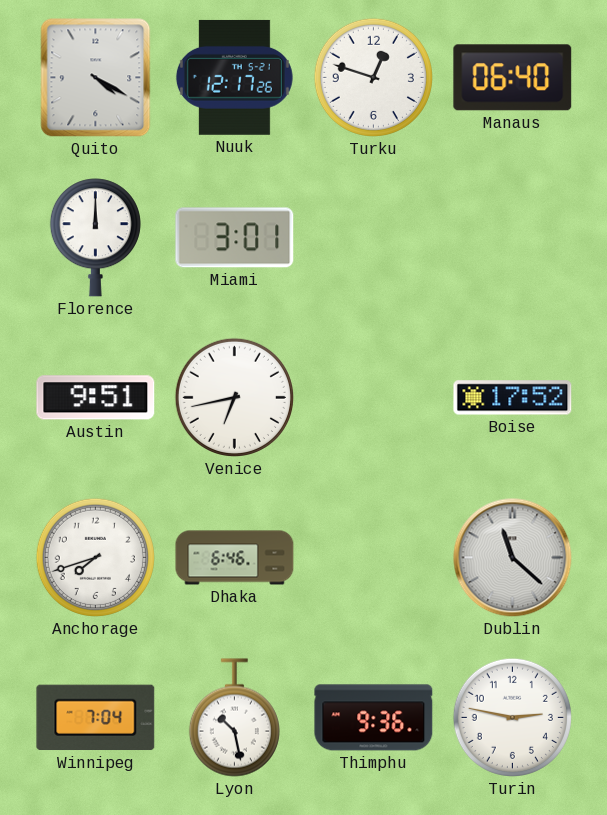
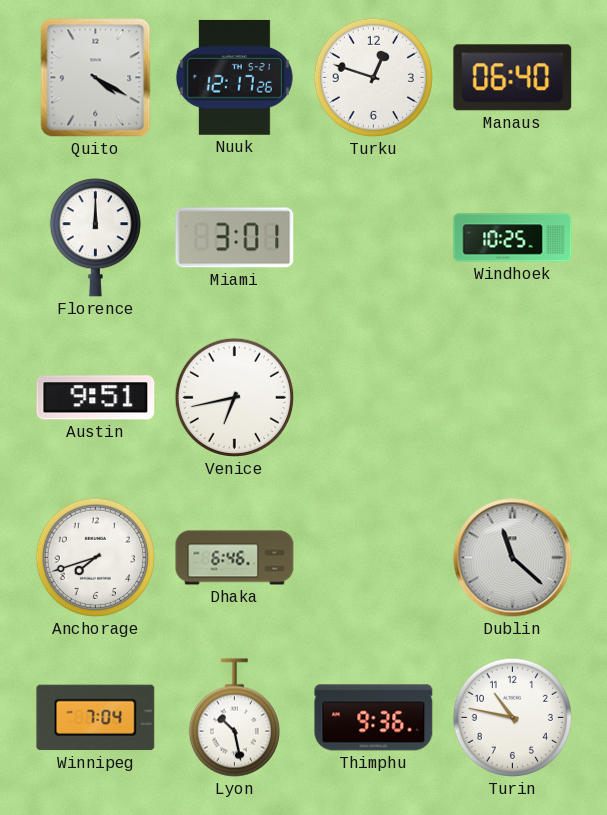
Windhoek: none -> 10:25 (513, 238)
Boise: 17:52 -> none (513, 398)
Turin: 2:47 -> 10:47 (512, 717)
